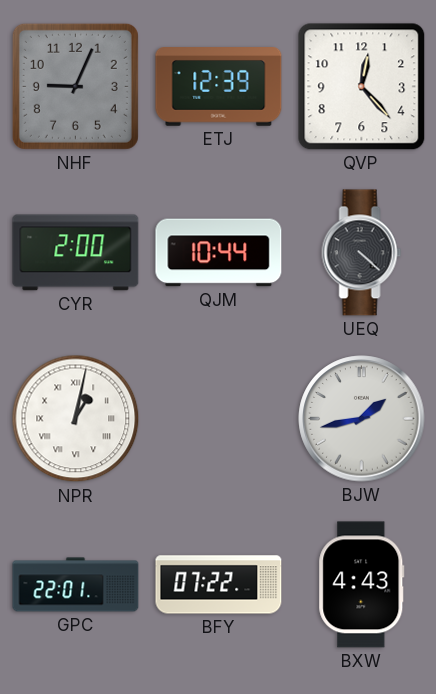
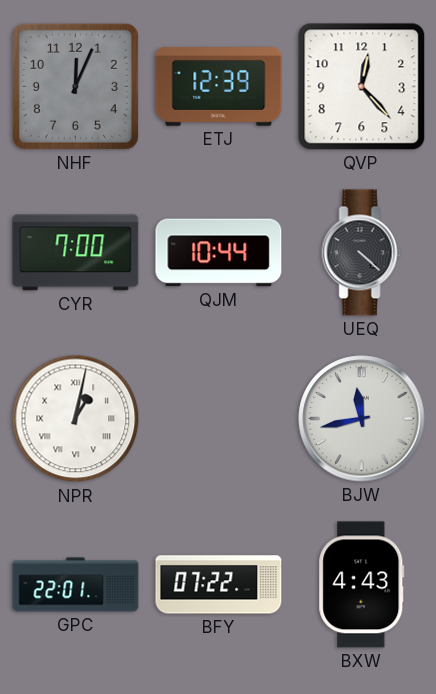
NHF: 9:04 -> 12:04 (75, 86)
CYR: 2:00 -> 7:00 (76, 253)
BJW: 1:43 -> 11:43 (362, 419)
